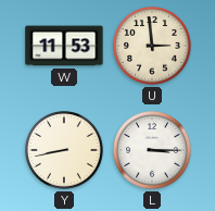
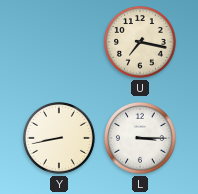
W: 11:53 -> none (64, 46)
U: 2:59 -> 7:17 (141, 43)
